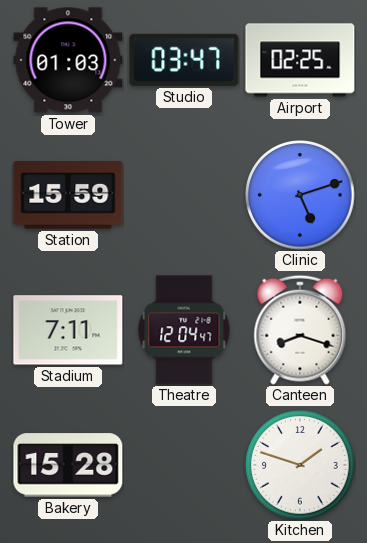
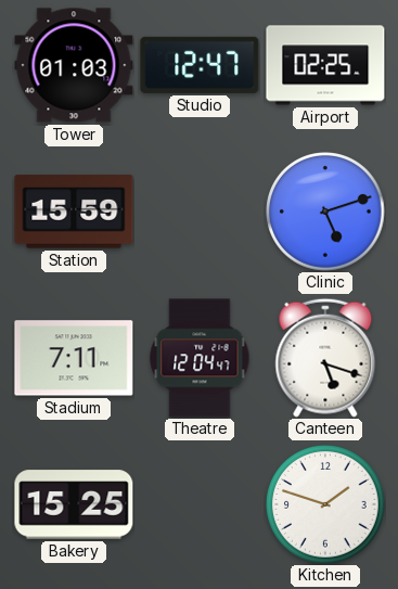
Studio: 03:47 -> 12:47 (200, 65)
Canteen: 8:18 -> 5:18 (325, 358)
Bakery: 15:28 -> 15:25 (74, 504)
